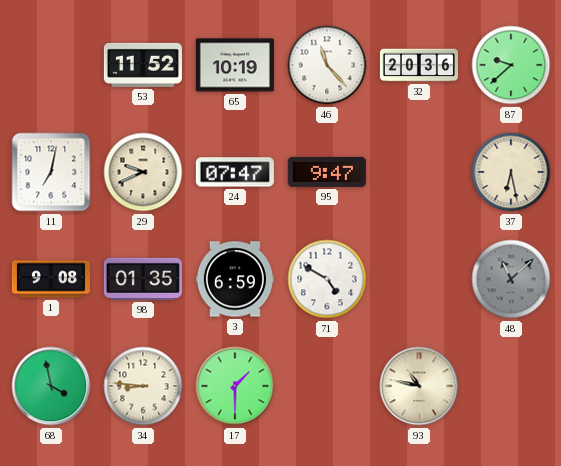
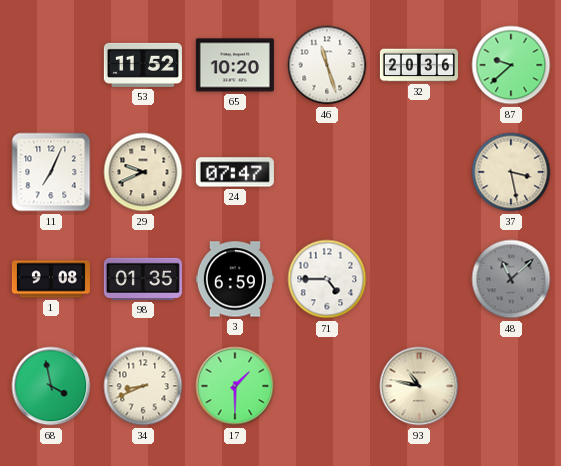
65: 10:19 -> 10:20 (235, 65)
46: 11:23 -> 11:27 (327, 65)
11: 7:02 -> 7:04 (51, 172)
95: 9:47 -> none (327, 172)
37: 6:28 -> 3:28 (511, 172)
71: 4:50 -> 4:45 (327, 279)
34: 8:46 -> 8:41 (143, 386)
